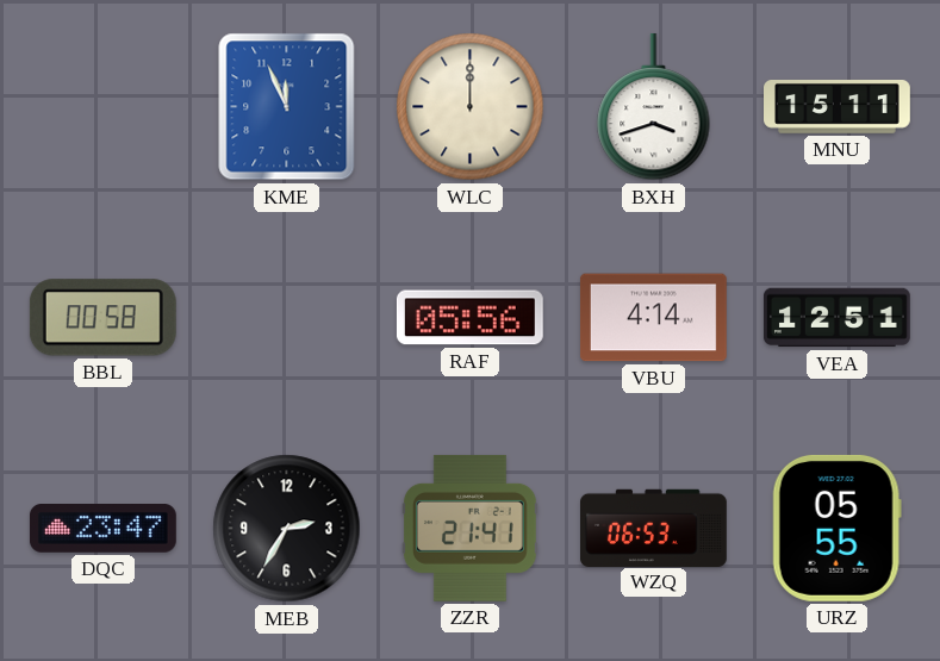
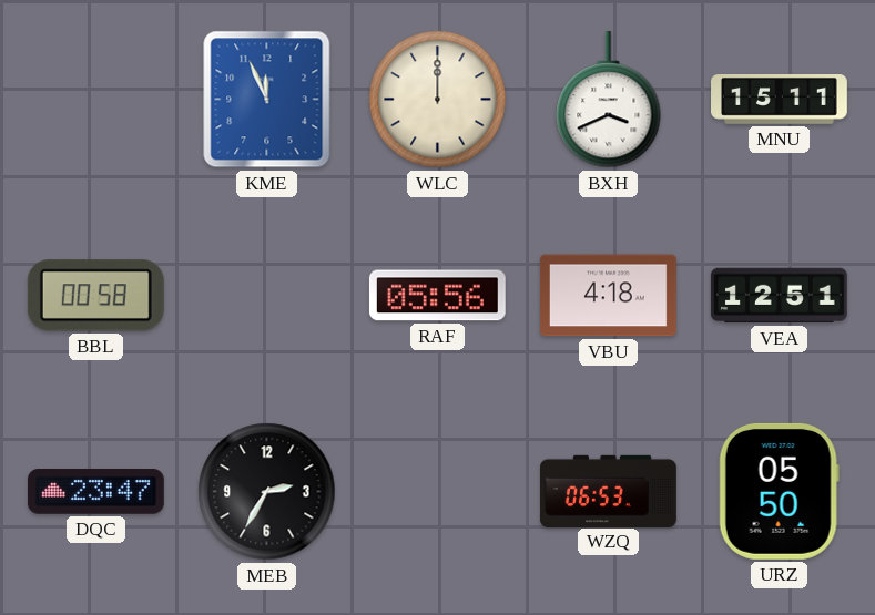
BXH: 3:42 -> 3:41 (609, 100)
VBU: 4:14 -> 4:18 (608, 296)
ZZR: 21:41 -> none (469, 528)
URZ: 05:55 -> 05:50 (779, 491)
